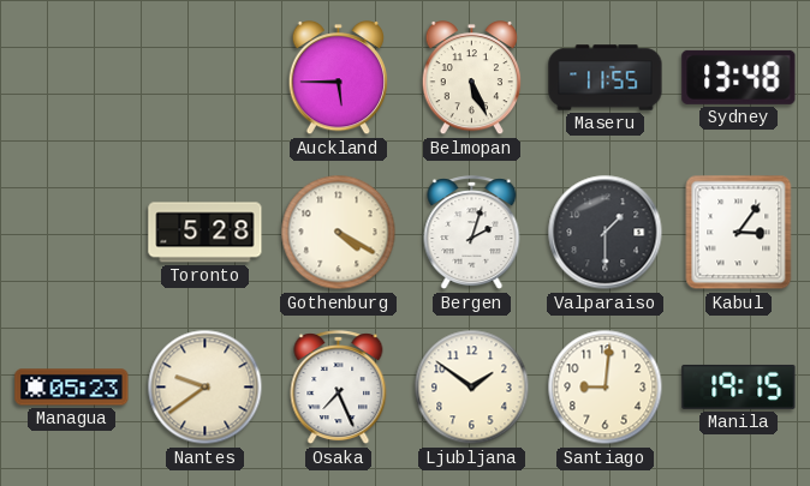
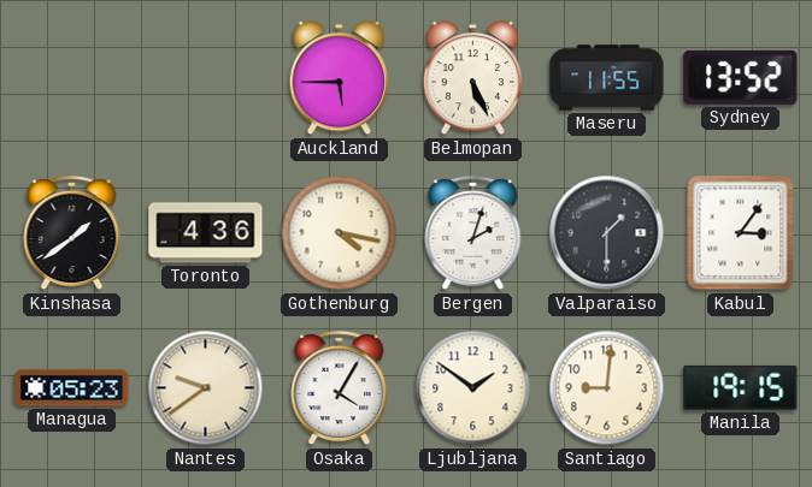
Sydney: 13:48 -> 13:52 (741, 77)
Kinshasa: none -> 1:39 (72, 233)
Toronto: 5:28 -> 4:36 (206, 233)
Gothenburg: 4:20 -> 4:17 (340, 233)
Osaka: 7:26 -> 4:05 (340, 388)
